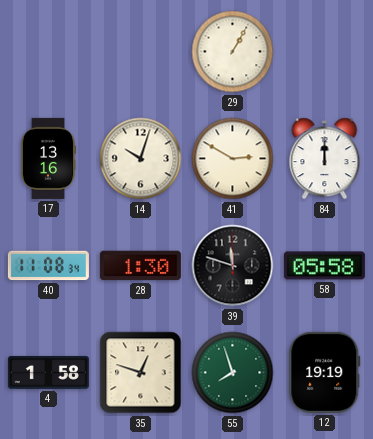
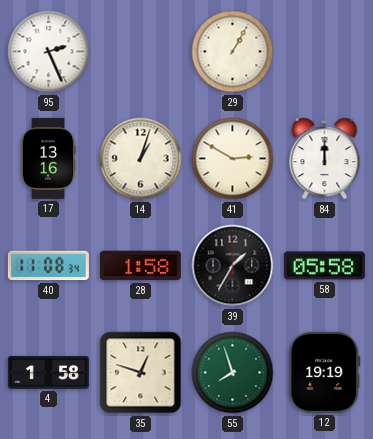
95: none -> 2:26 (49, 52)
14: 10:03 -> 1:03 (141, 159)
28: 1:30 -> 1:58 (140, 266)
39: 11:48 -> 1:35 (233, 266)
